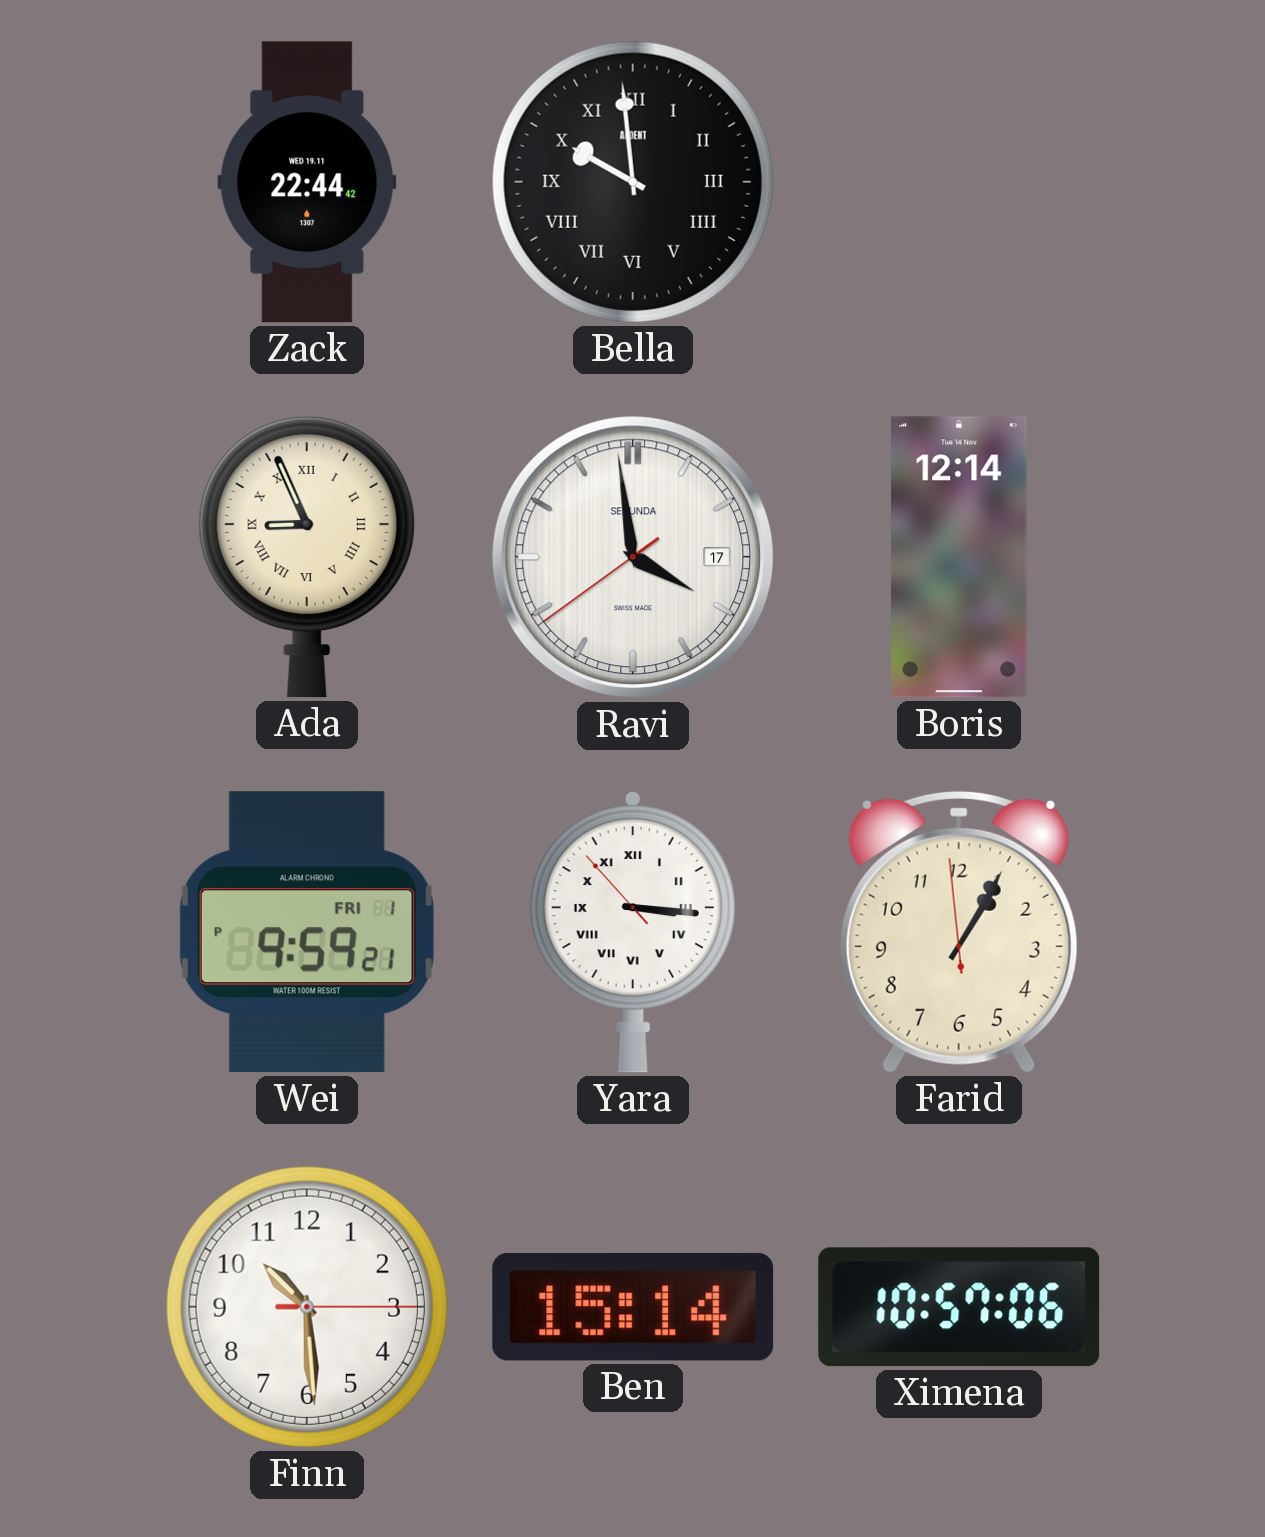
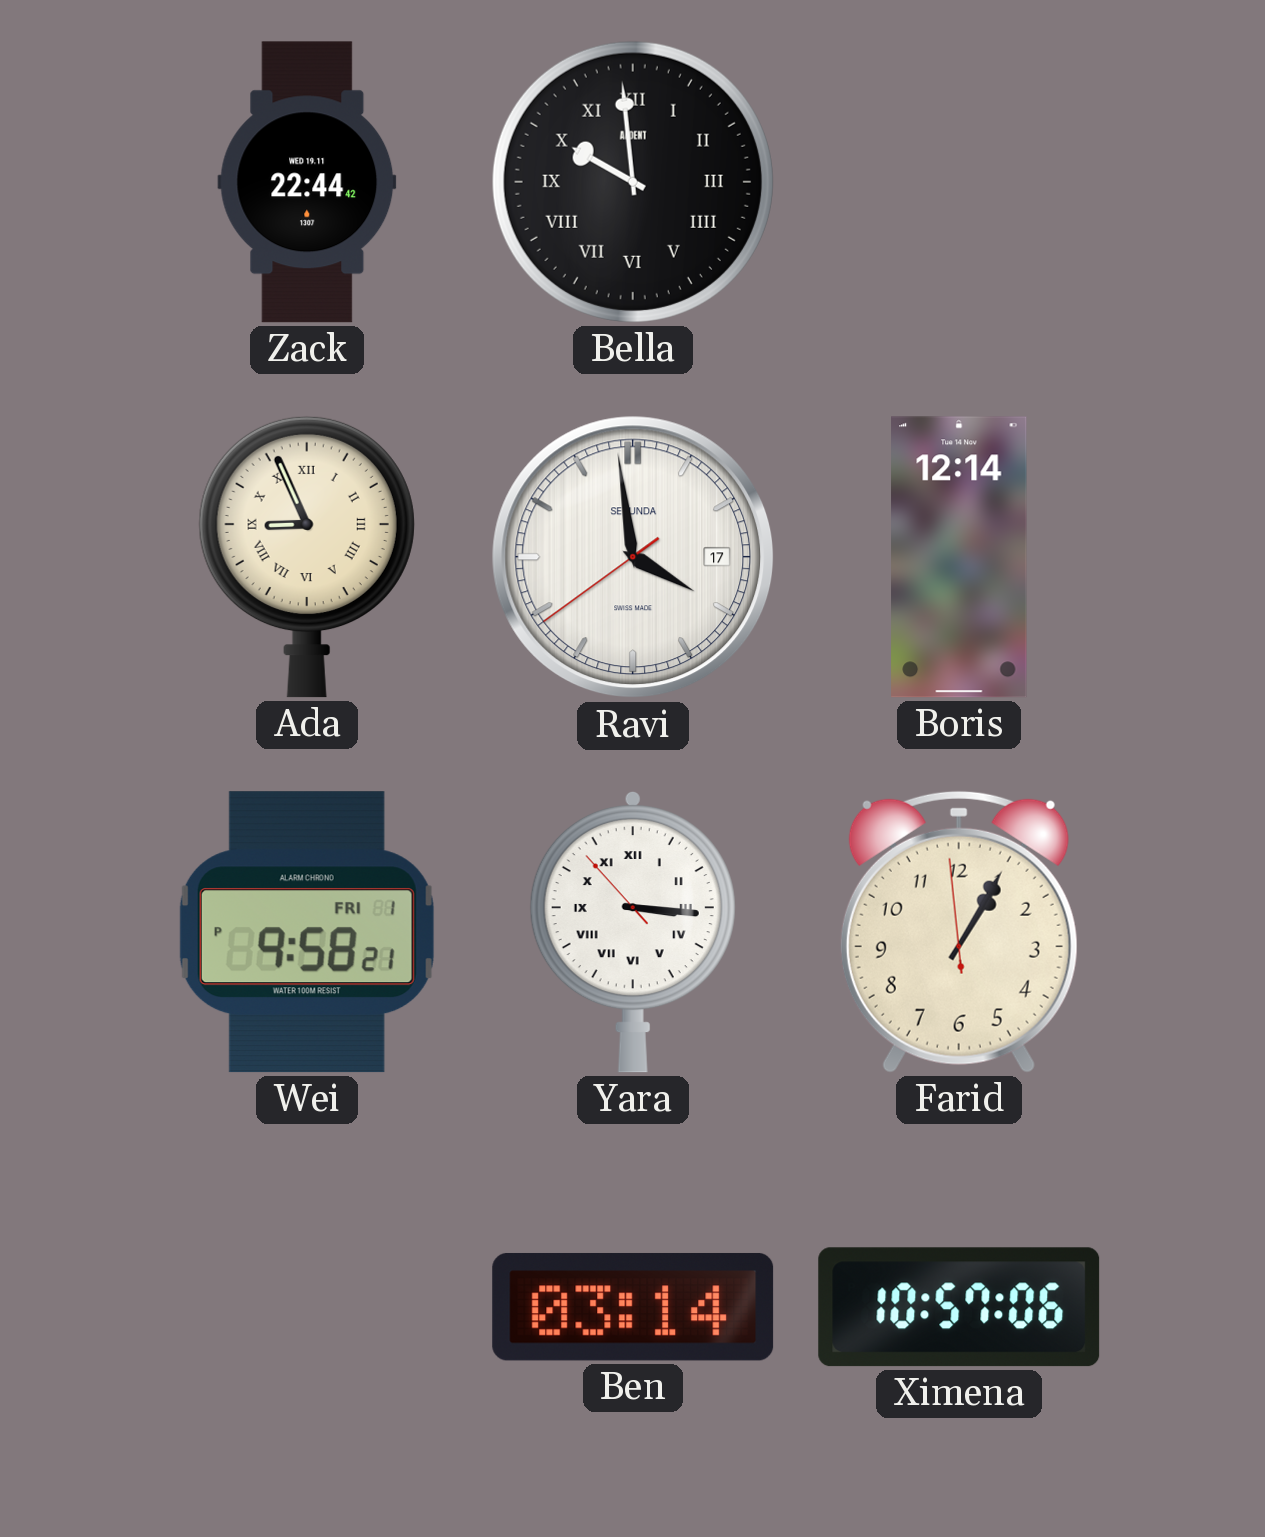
Wei: 9:59 -> 9:58 (307, 932)
Finn: 10:29 -> none (307, 1307)
Ben: 15:14 -> 03:14 (633, 1307)
